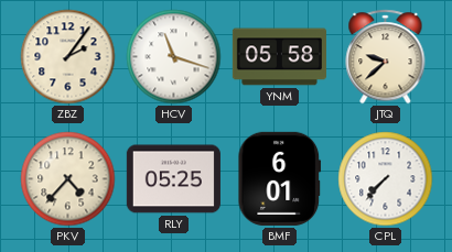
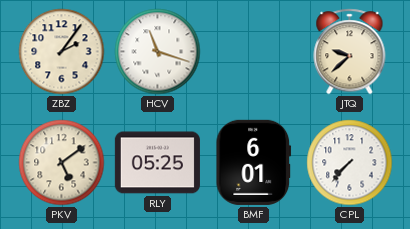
YNM: 05:58 -> none (279, 57)
PKV: 4:37 -> 5:09 (62, 163)
